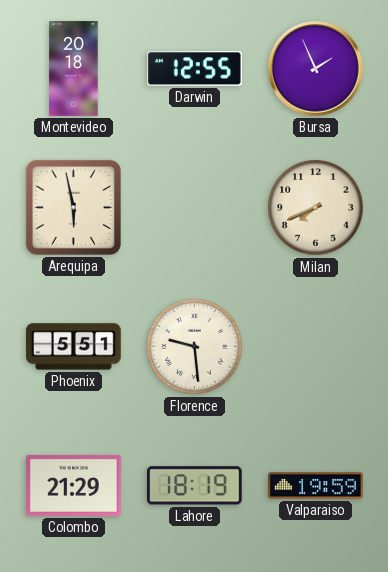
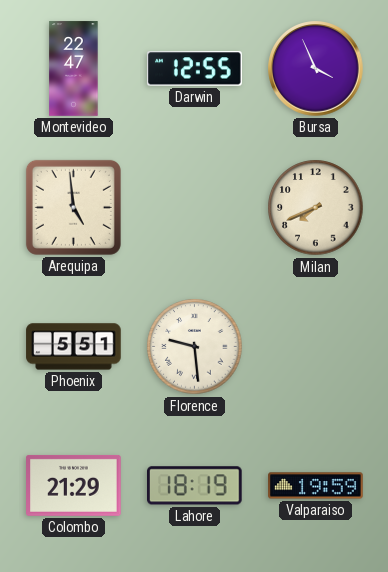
Montevideo: 20:18 -> 22:47 (74, 69)
Bursa: 1:56 -> 3:56 (316, 69)
Arequipa: 5:58 -> 4:59 (73, 207)
